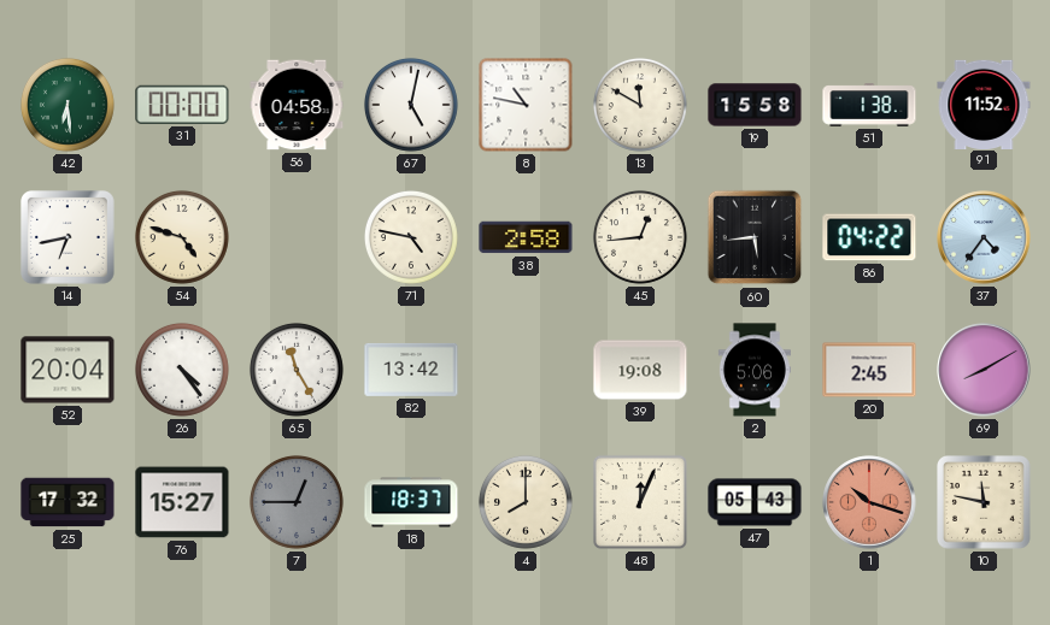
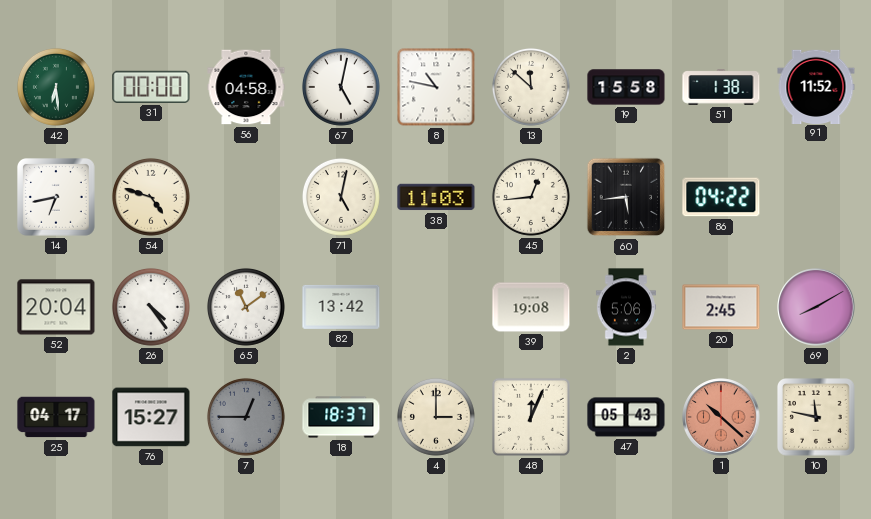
13: 11:50 -> 11:52 (531, 87)
71: 4:47 -> 5:02 (341, 197)
38: 2:58 -> 11:03 (436, 197)
37: 4:36 -> none (984, 237)
65: 11:25 -> 11:09 (246, 307)
25: 17:32 -> 04:17 (56, 417)
4: 8:00 -> 3:00 (436, 417)
1: 10:18 -> 10:22 (721, 417)
